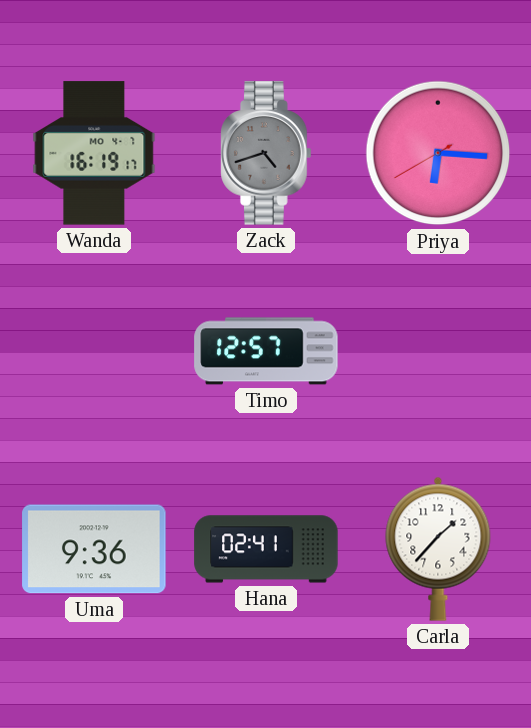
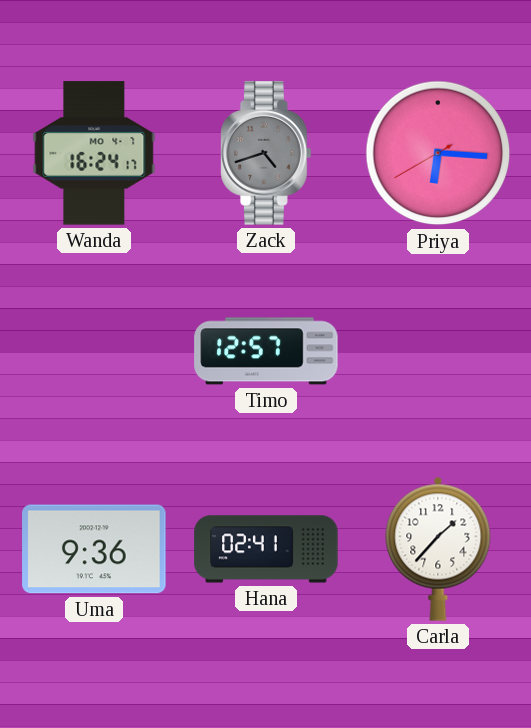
Wanda: 16:19 -> 16:24 (94, 153)
